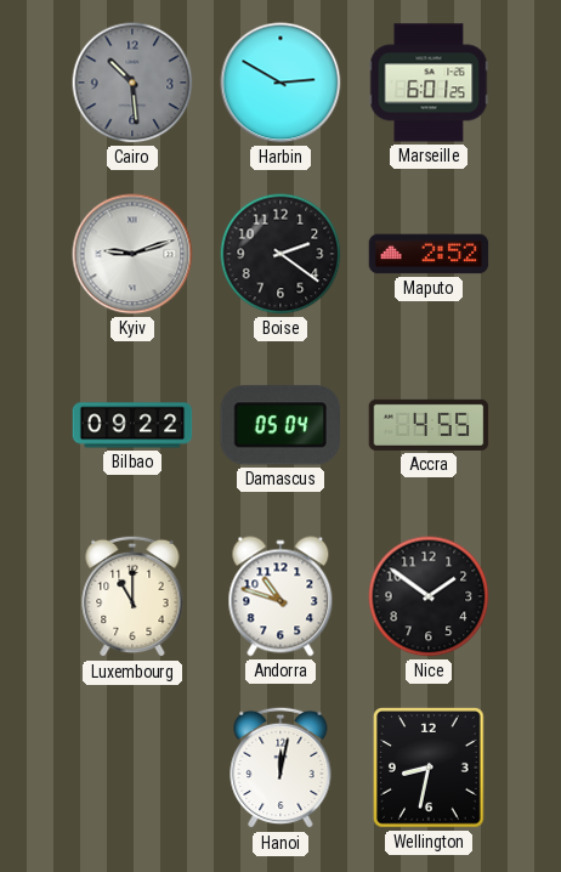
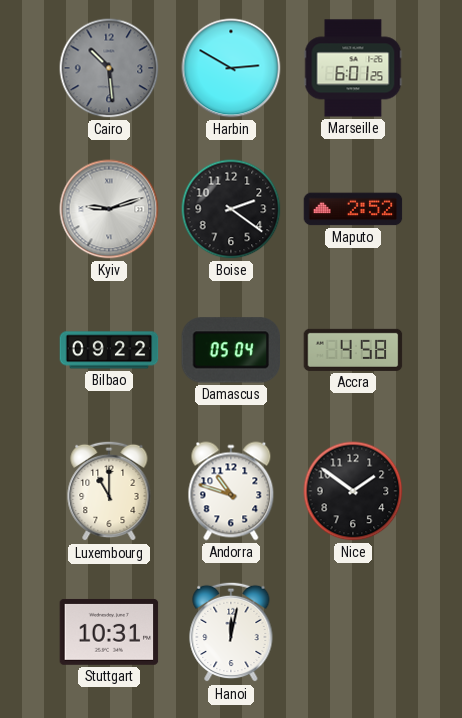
Accra: 4:55 -> 4:58 (353, 350)
Stuttgart: none -> 10:31 (109, 632)
Wellington: 8:32 -> none (430, 769)
